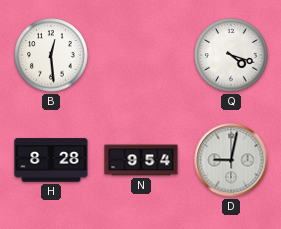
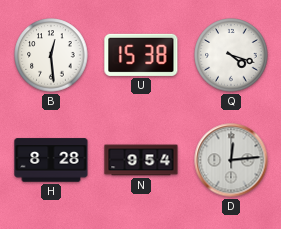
U: none -> 15:38 (141, 55)
D: 9:02 -> 12:14 (231, 160)
